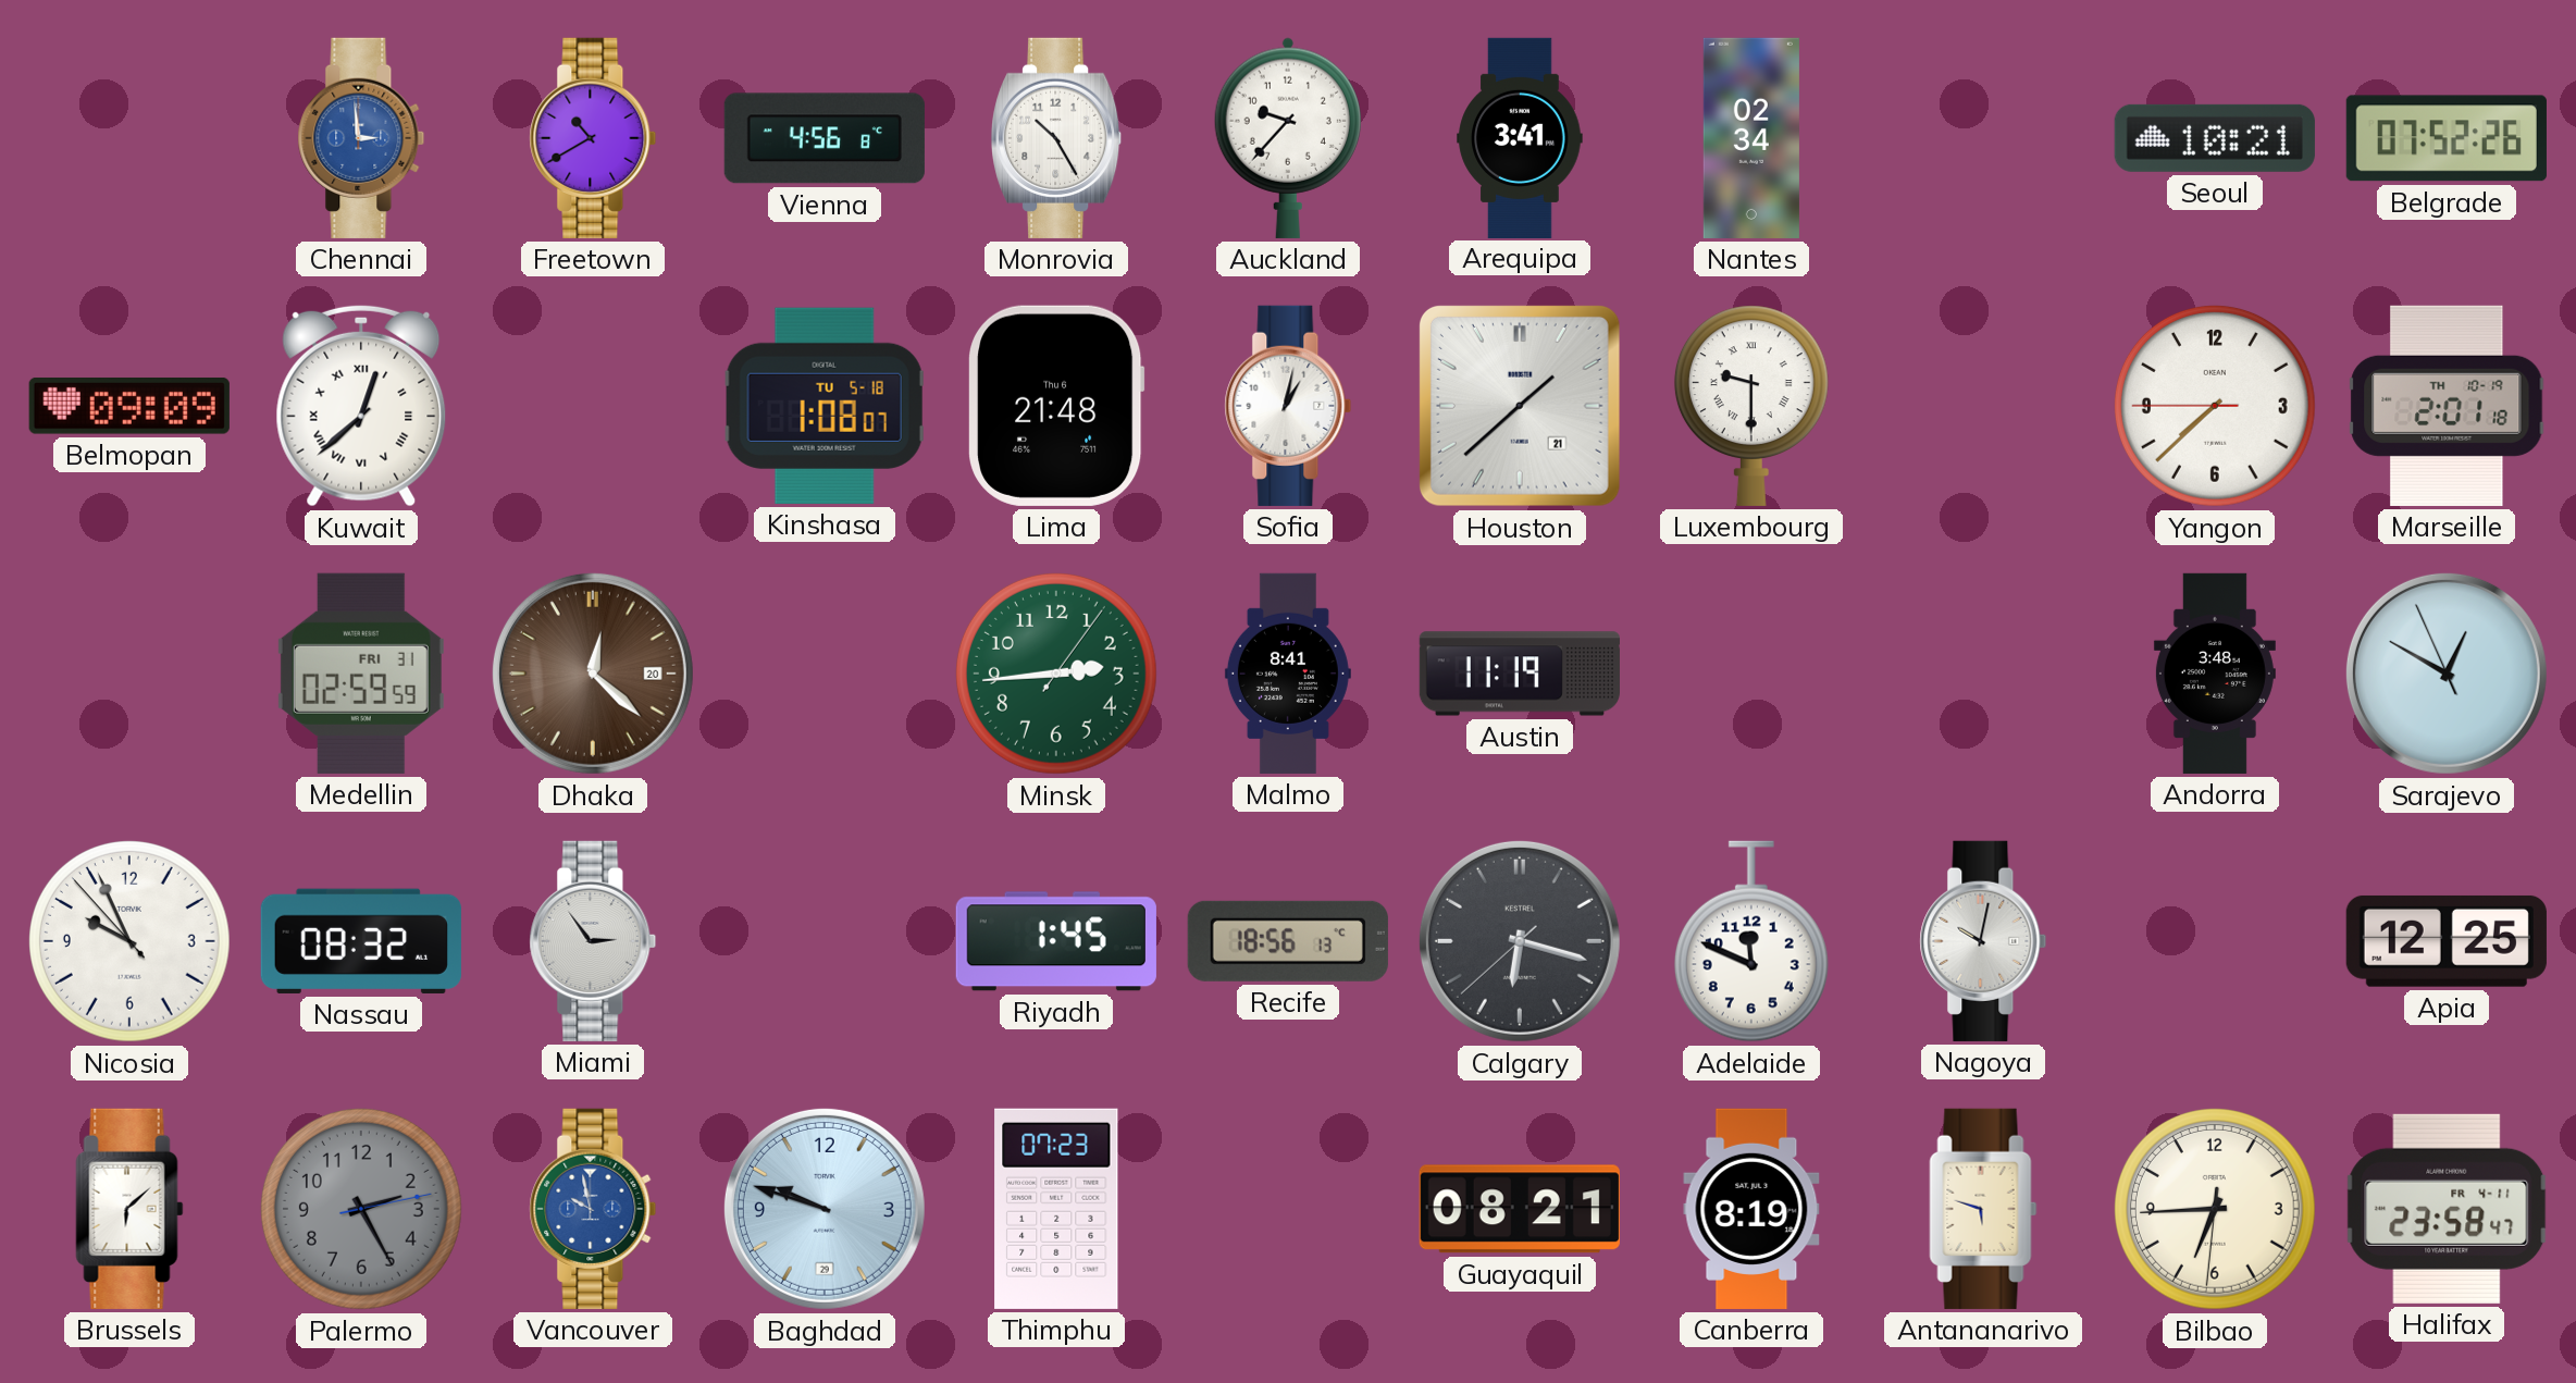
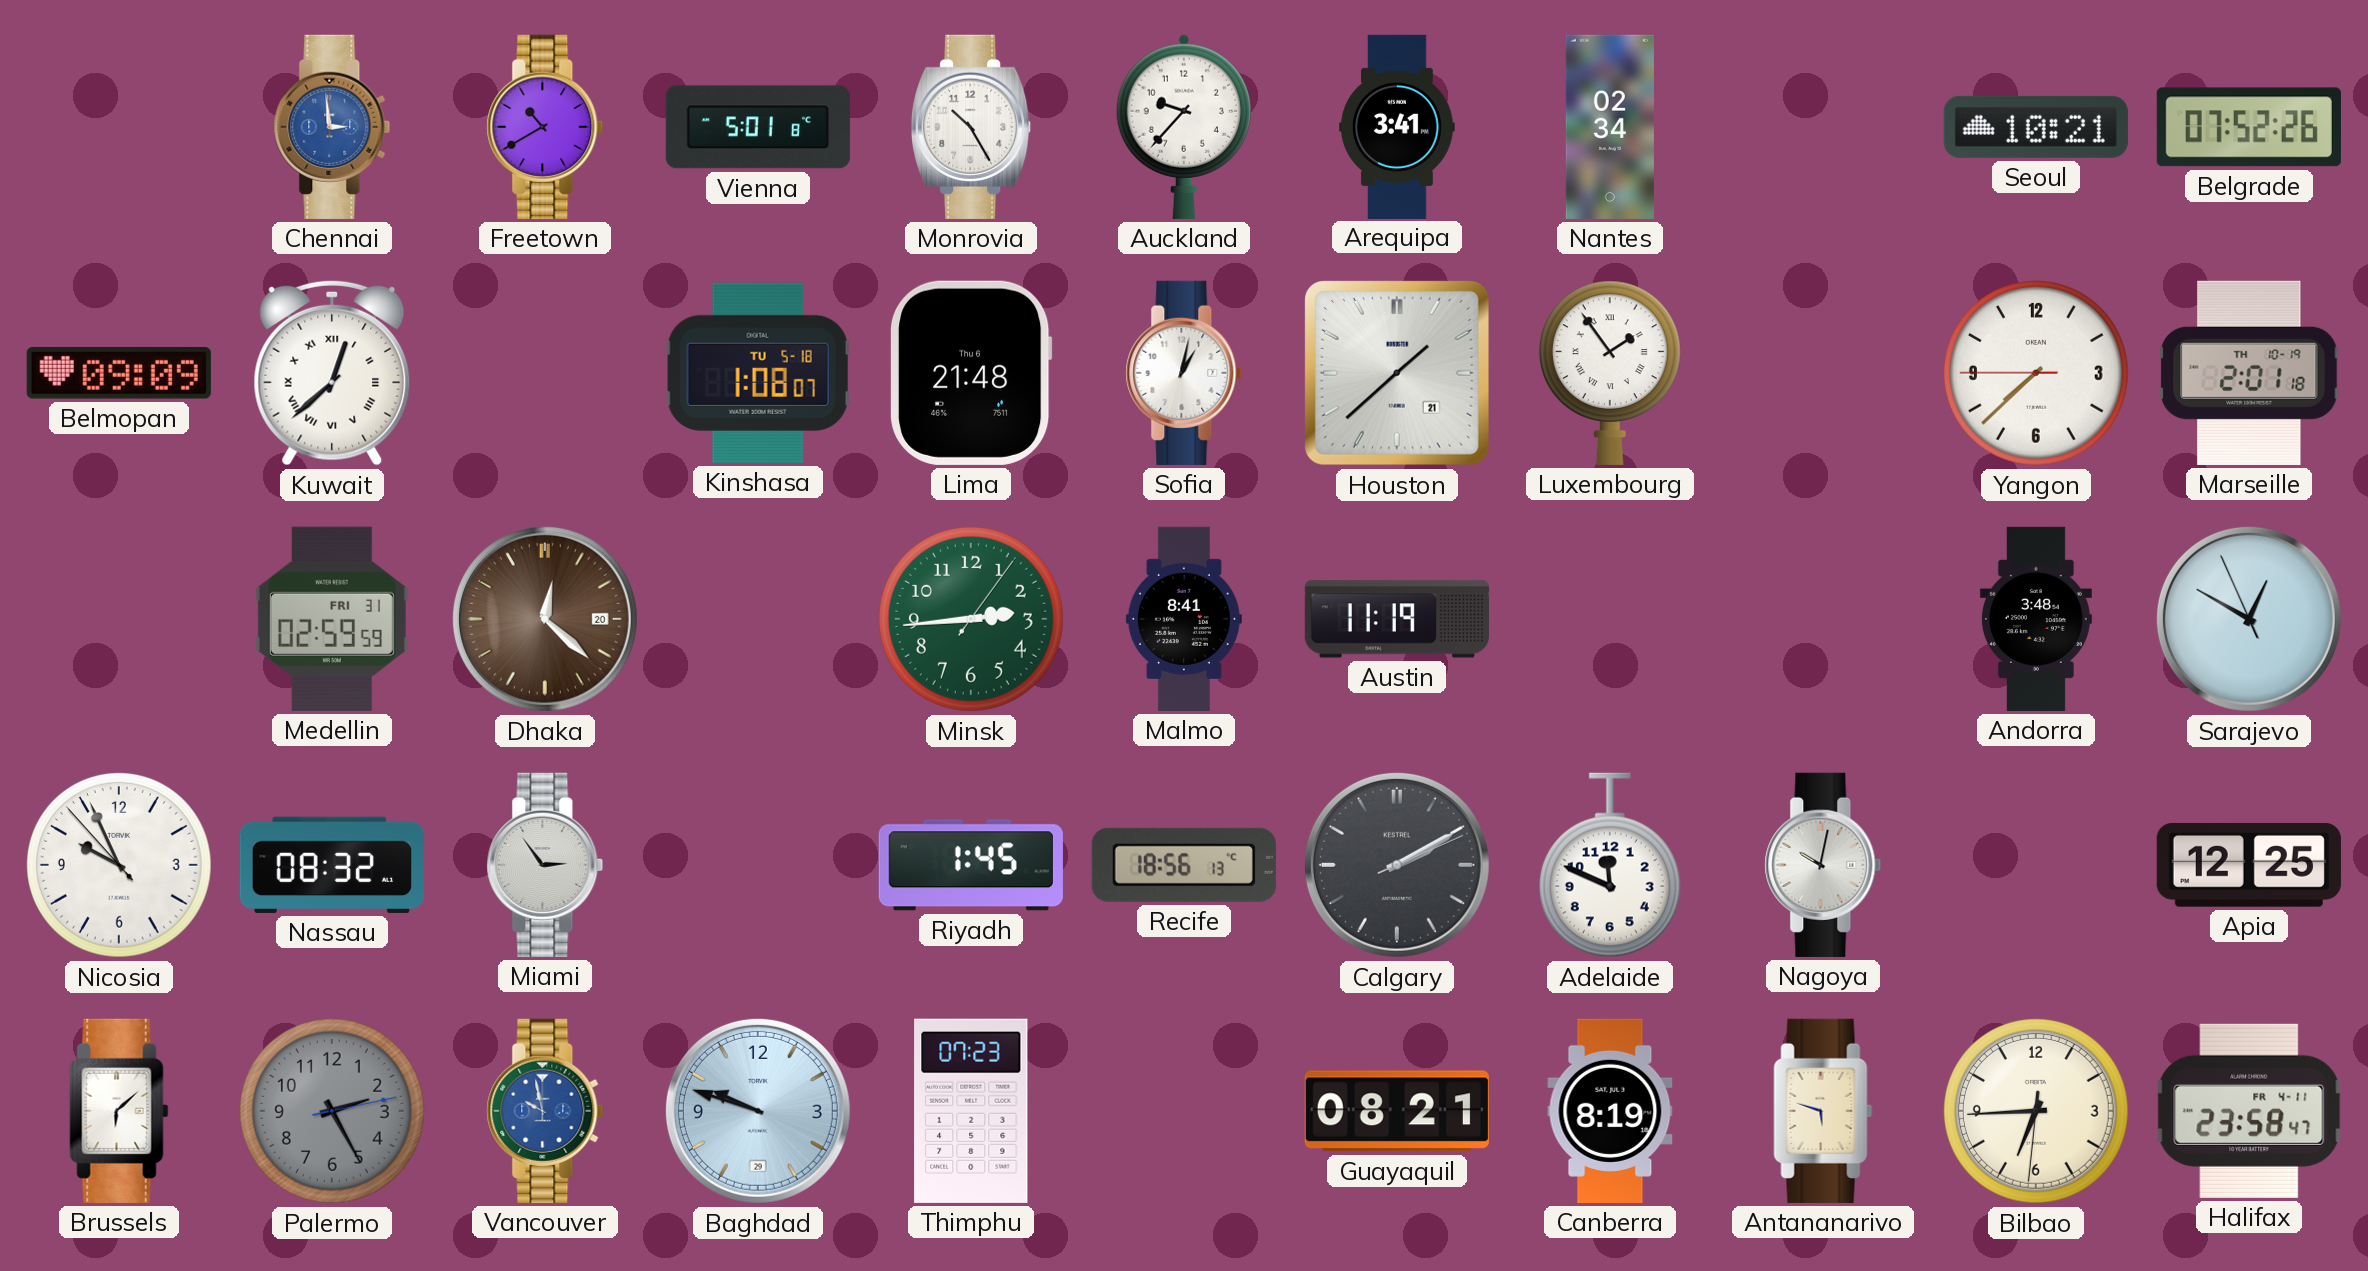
Vienna: 4:56 -> 5:01 (758, 127)
Luxembourg: 9:30 -> 1:54 (1610, 373)
Calgary: 6:17 -> 2:10 (1397, 865)
